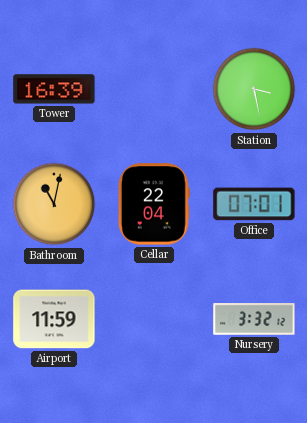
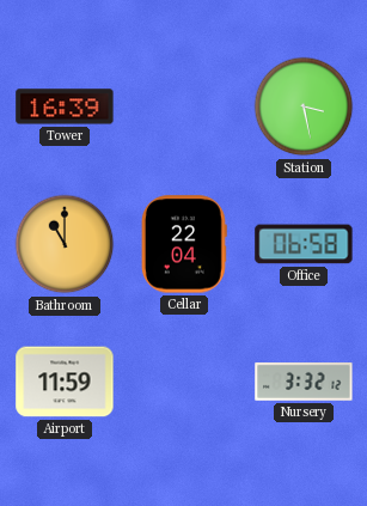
Bathroom: 11:02 -> 11:00 (65, 244)
Office: 07:01 -> 06:58 (304, 244)
